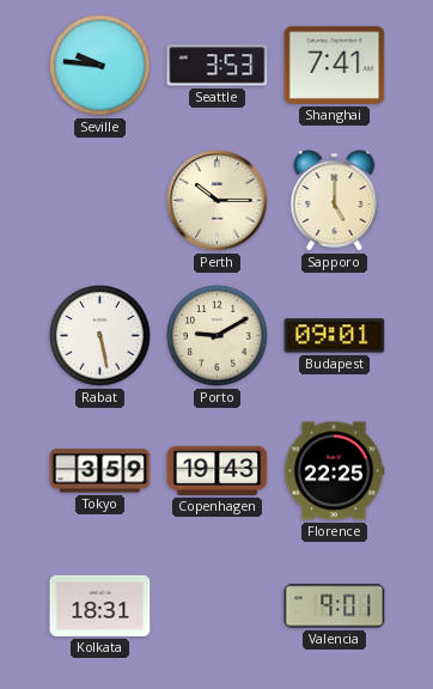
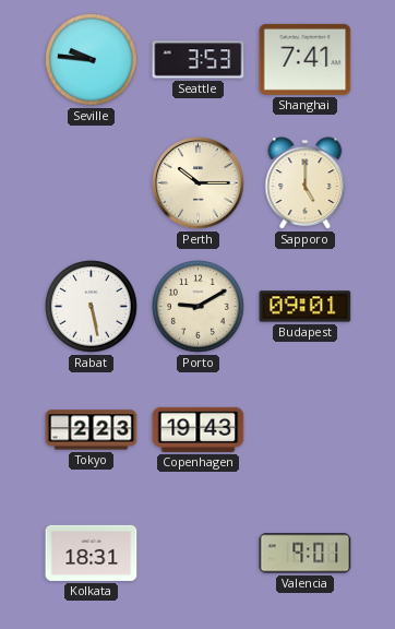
Tokyo: 3:59 -> 2:23 (92, 430)
Florence: 22:25 -> none (334, 471)
